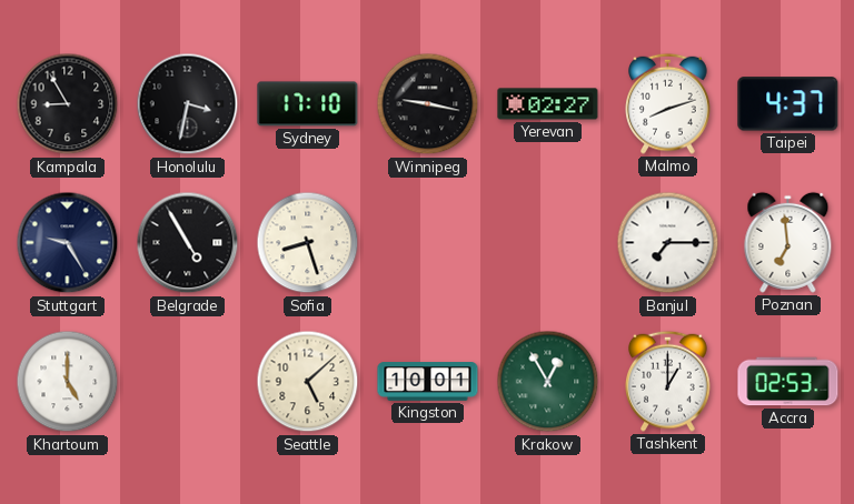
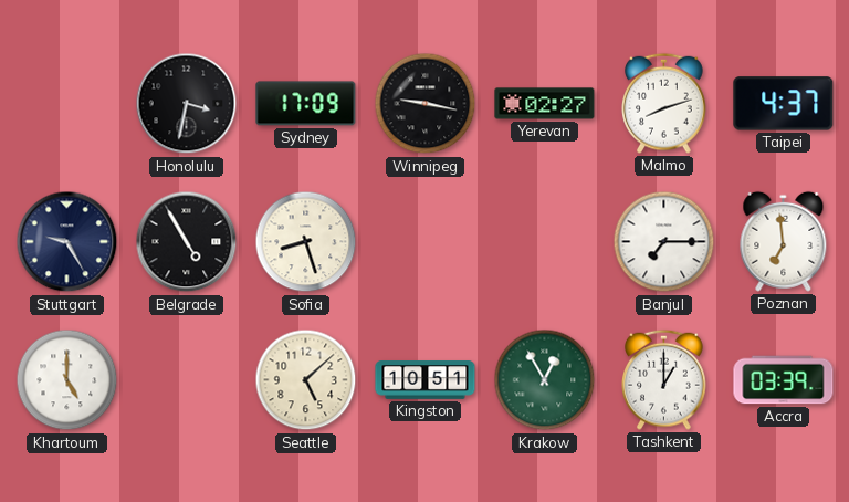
Kampala: 8:55 -> none (68, 104)
Sydney: 17:10 -> 17:09 (306, 104)
Kingston: 10:01 -> 10:51 (426, 380)
Accra: 02:53 -> 03:39 (784, 380)
